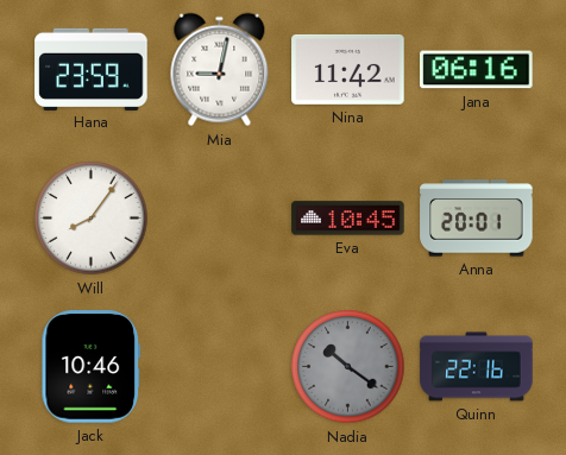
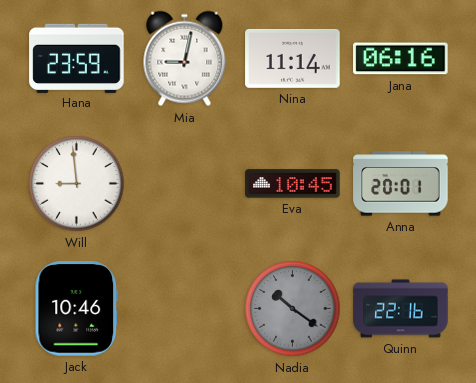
Nina: 11:42 -> 11:14 (293, 58)
Will: 8:06 -> 8:59 (77, 184)
